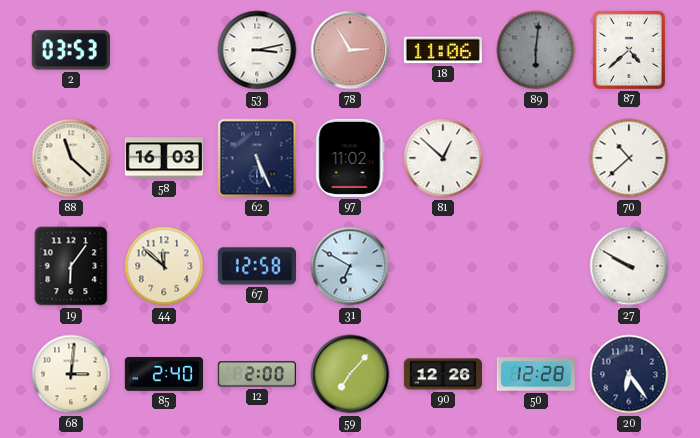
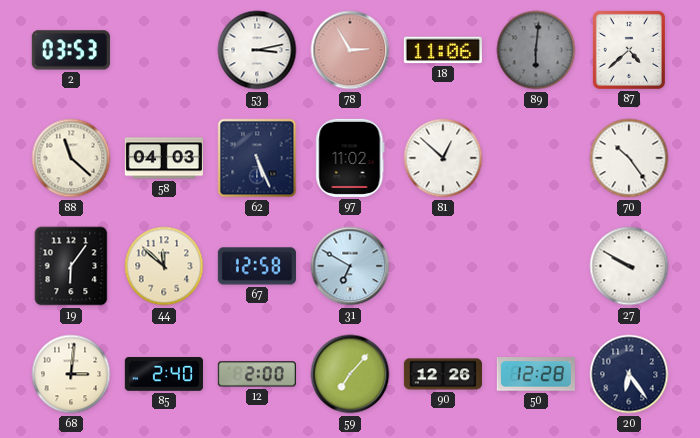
58: 16:03 -> 04:03 (164, 158)
70: 10:38 -> 10:24 (629, 158)
